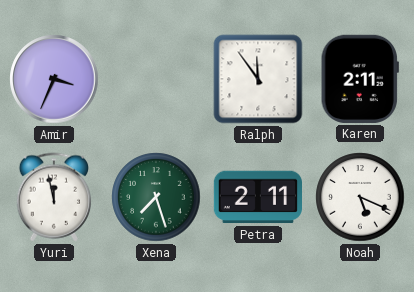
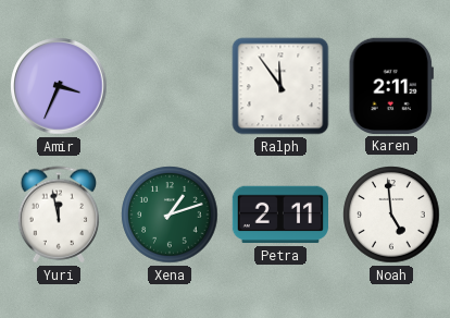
Xena: 7:27 -> 1:12 (170, 215)
Noah: 5:19 -> 4:59 (391, 215)
